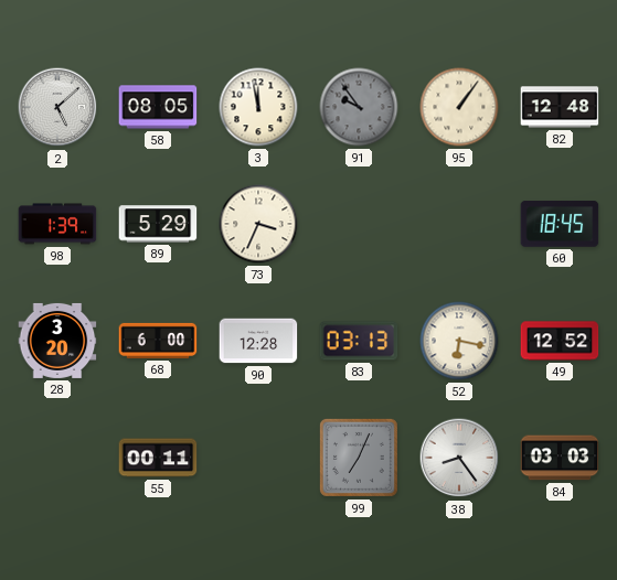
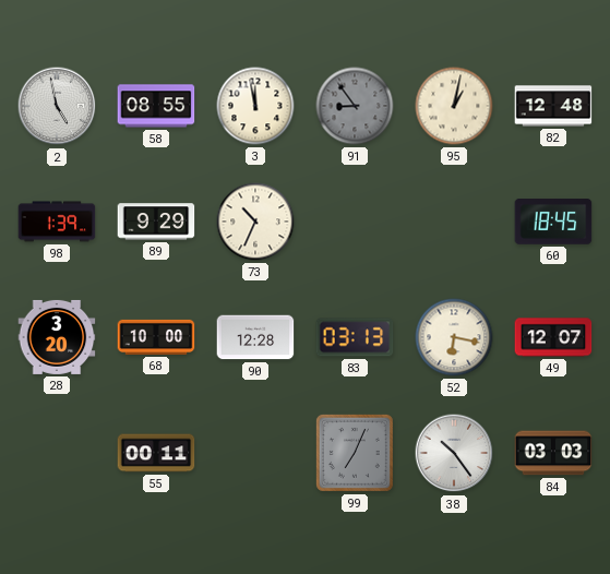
2: 5:08 -> 4:58 (57, 106)
58: 08:05 -> 08:55 (156, 106)
91: 9:54 -> 8:54 (355, 106)
95: 1:06 -> 1:02 (454, 106)
89: 5:29 -> 9:29 (156, 222)
73: 3:34 -> 10:34 (255, 222)
68: 6:00 -> 10:00 (156, 337)
49: 12:52 -> 12:07 (553, 337)
38: 8:24 -> 10:24 (454, 453)
